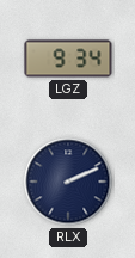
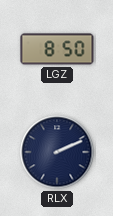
LGZ: 9:34 -> 8:50 (57, 49)
